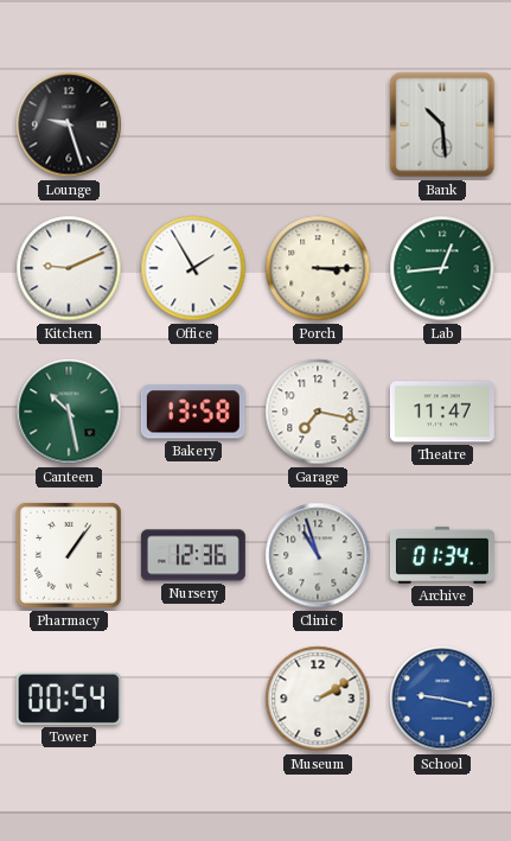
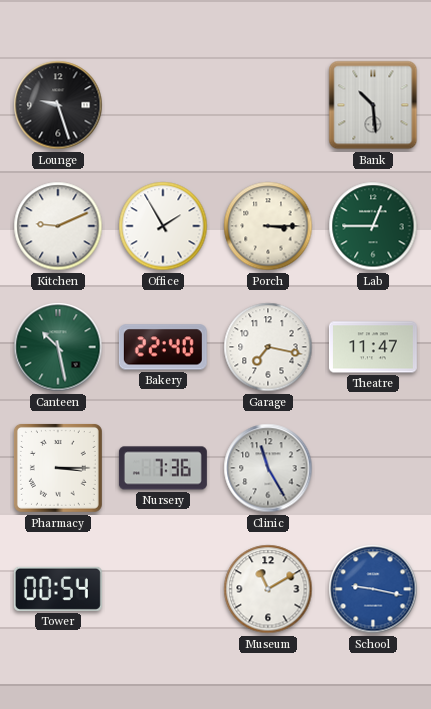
Lab: 12:44 -> 12:45 (373, 226)
Bakery: 13:58 -> 22:40 (163, 347)
Pharmacy: 1:06 -> 3:15 (58, 468)
Nursery: 12:36 -> 7:36 (163, 468)
Clinic: 10:57 -> 11:25 (268, 468)
Archive: 01:34 -> none (442, 555)
Museum: 2:10 -> 11:10 (268, 589)
